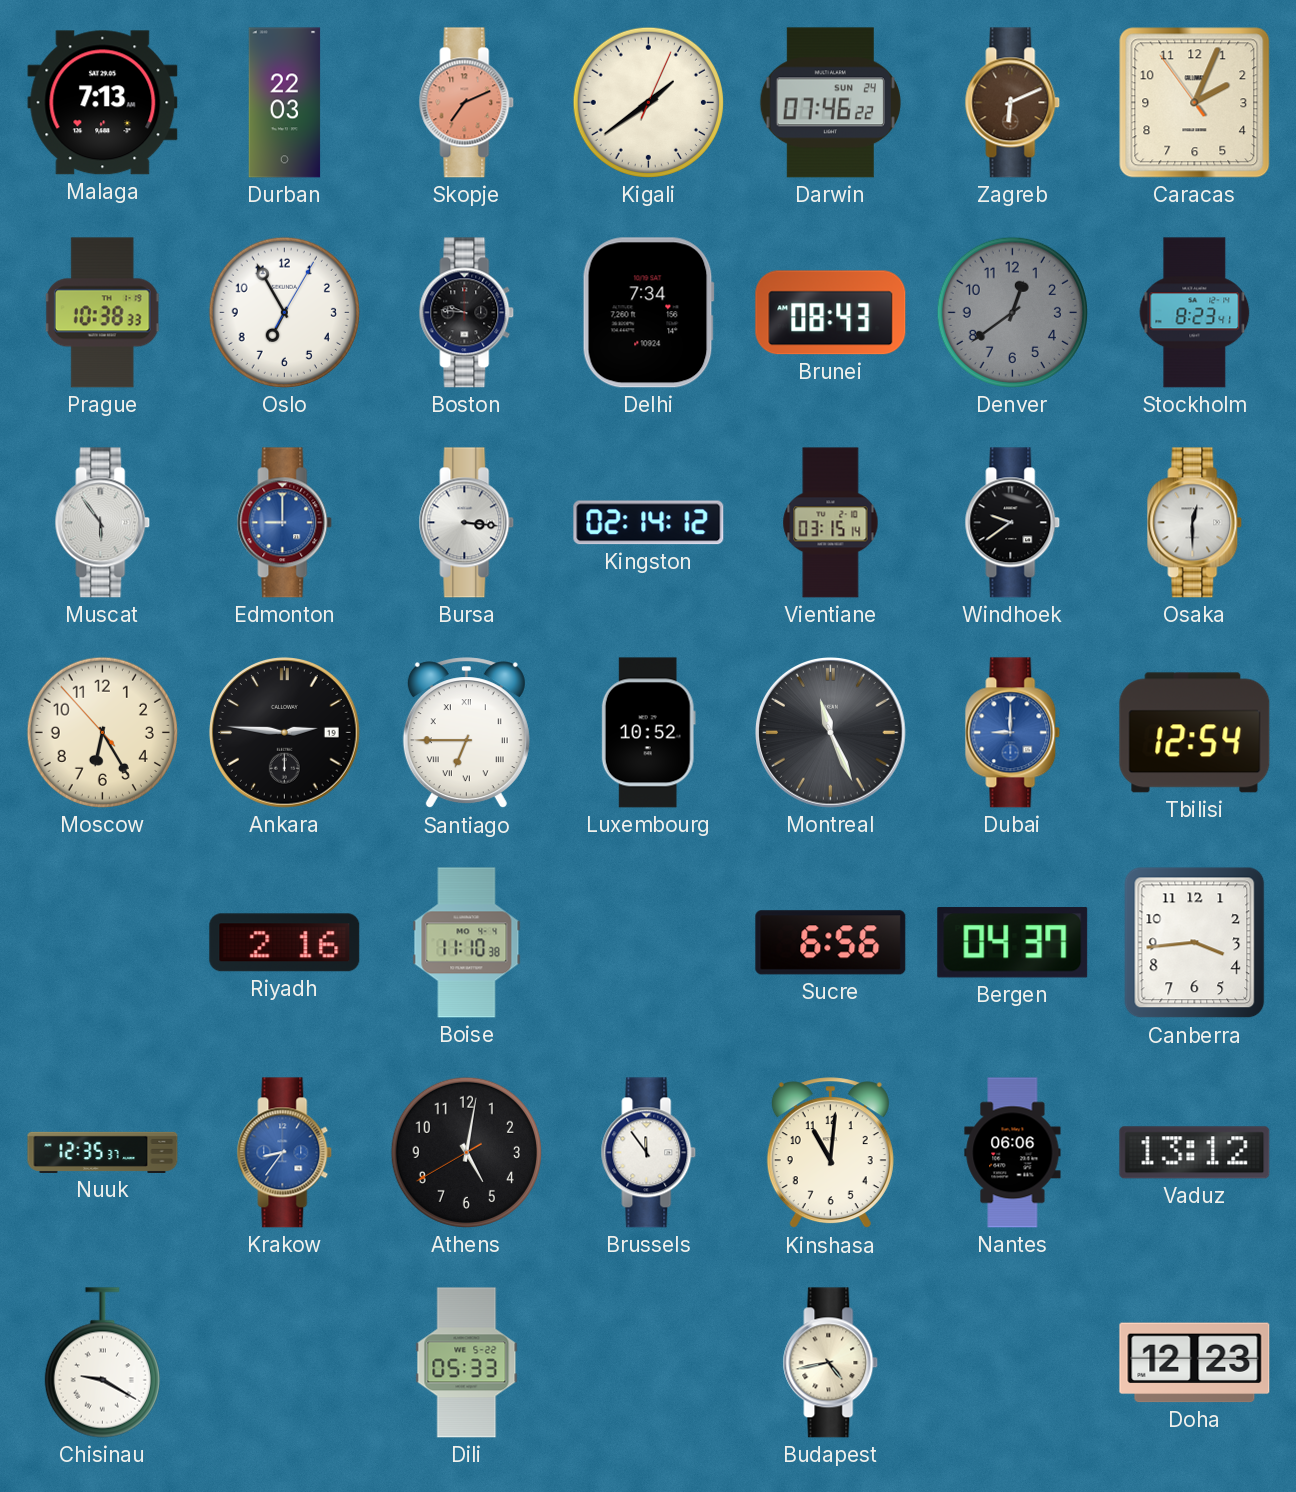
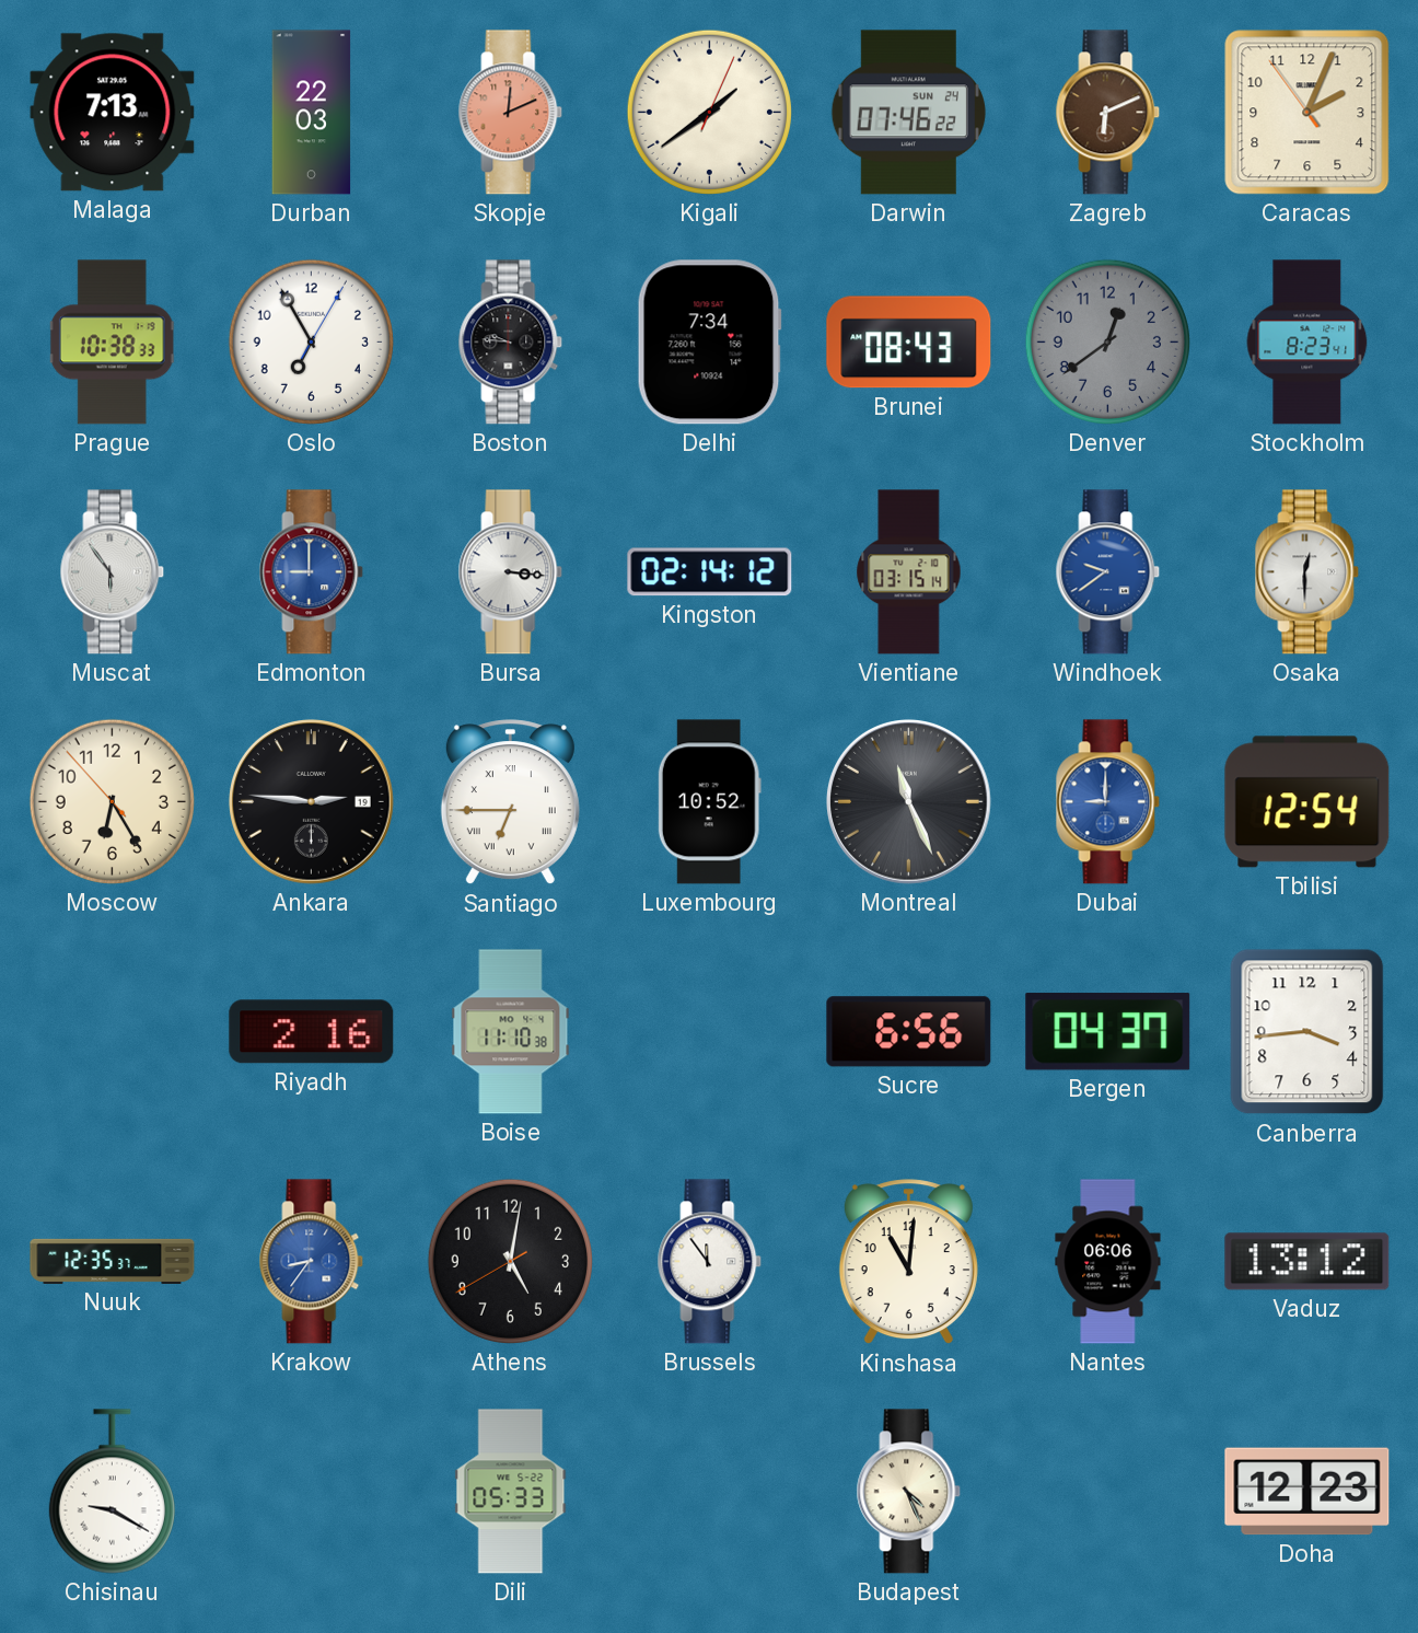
Skopje: 7:11 -> 12:11 (511, 113)
Windhoek dial: black -> blue (1108, 572)
Budapest: 4:43 -> 4:26 (909, 1492)
